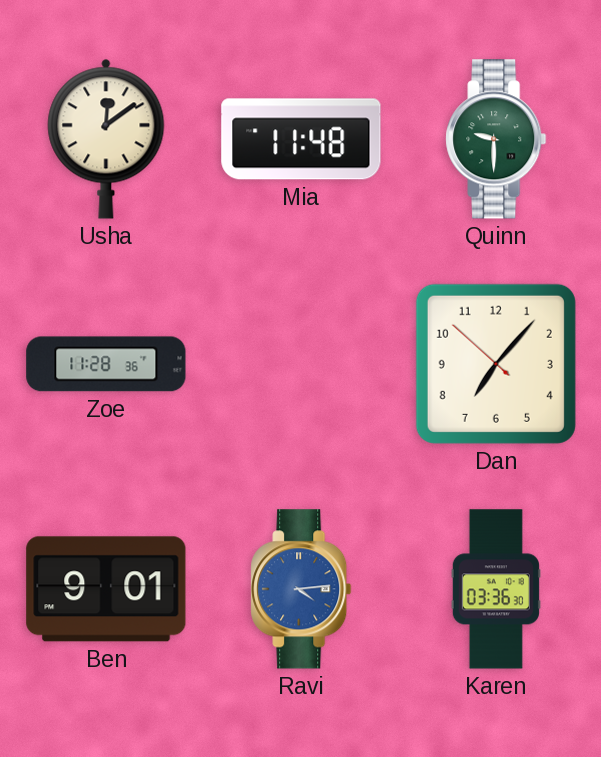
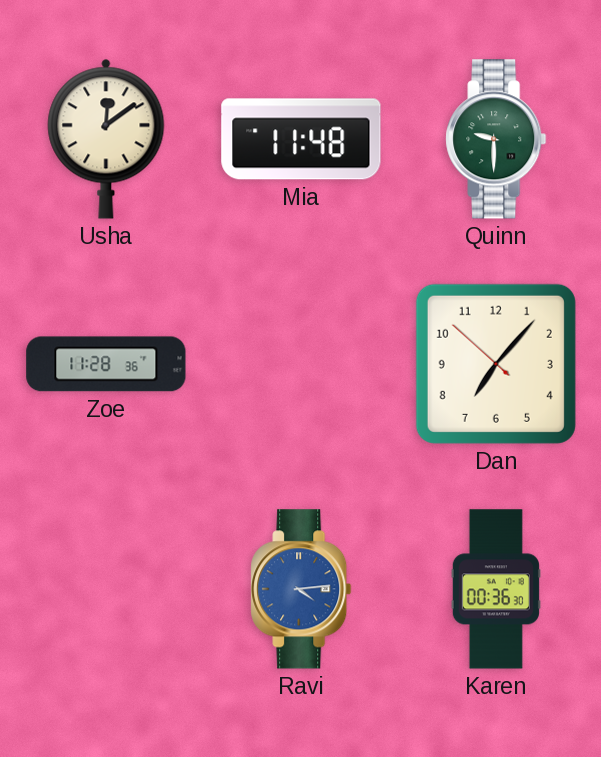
Ben: 9:01 -> none (106, 589)
Karen: 03:36 -> 00:36 (496, 589)
